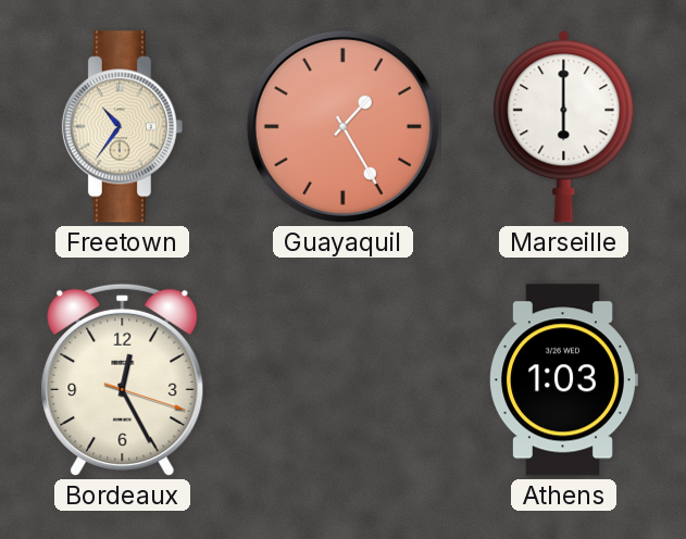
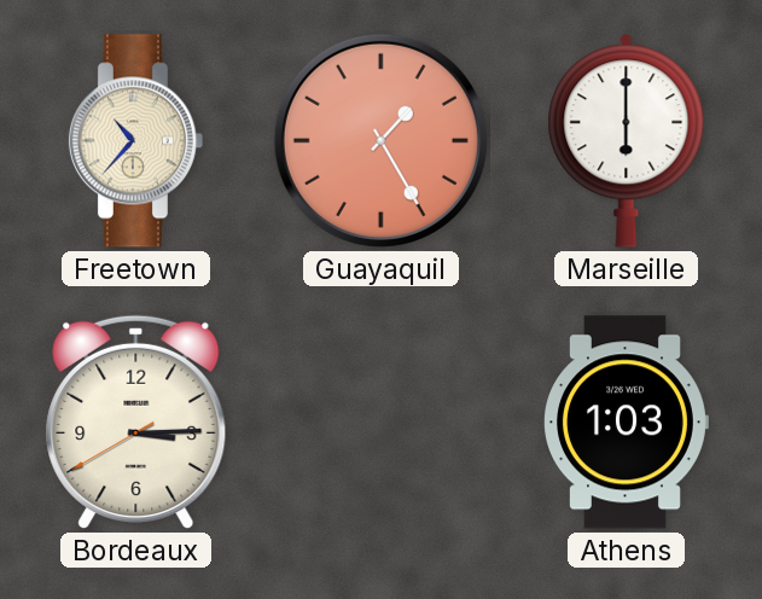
Freetown: 10:36 -> 10:37 (135, 141)
Bordeaux: 12:25 -> 3:14 (136, 423)
